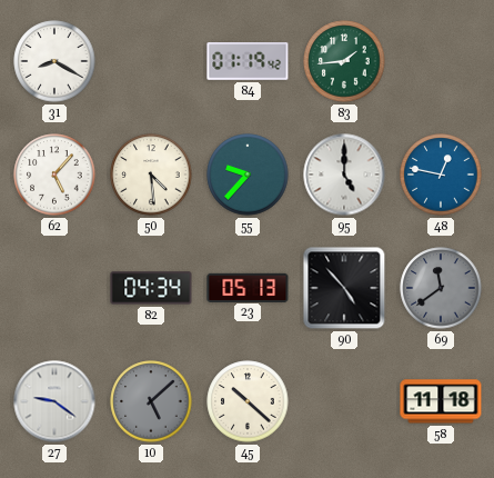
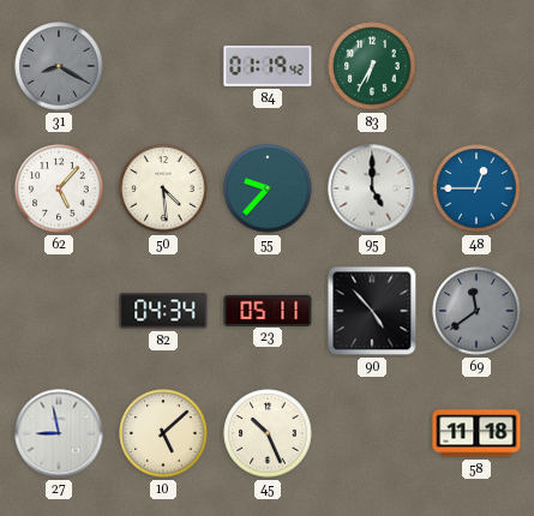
31 dial: white -> grey (59, 66)
83: 1:44 -> 6:35 (372, 66)
48: 12:47 -> 12:45 (476, 188)
23: 05:13 -> 05:11 (268, 310)
27: 9:21 -> 8:58 (59, 433)
10 dial: grey -> cream (163, 433)
45: 10:22 -> 10:26 (268, 433)
